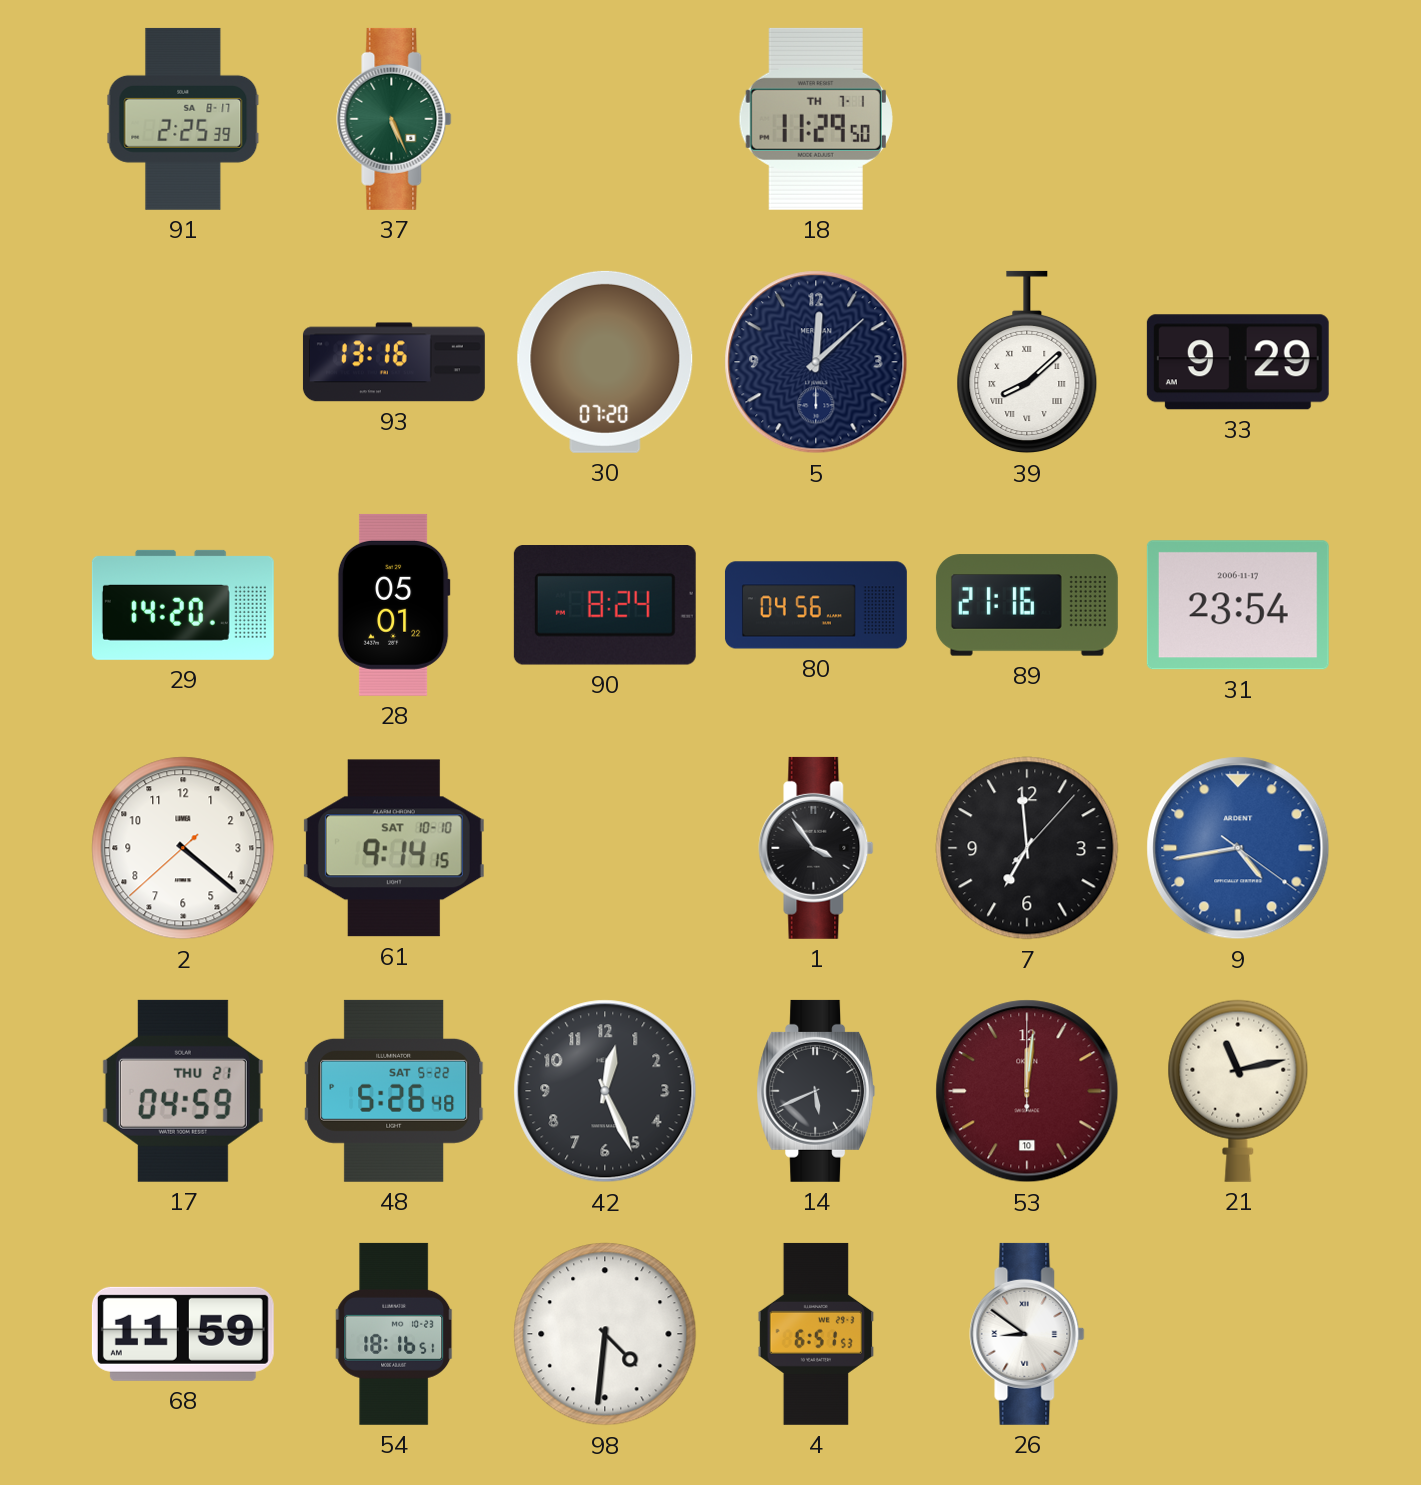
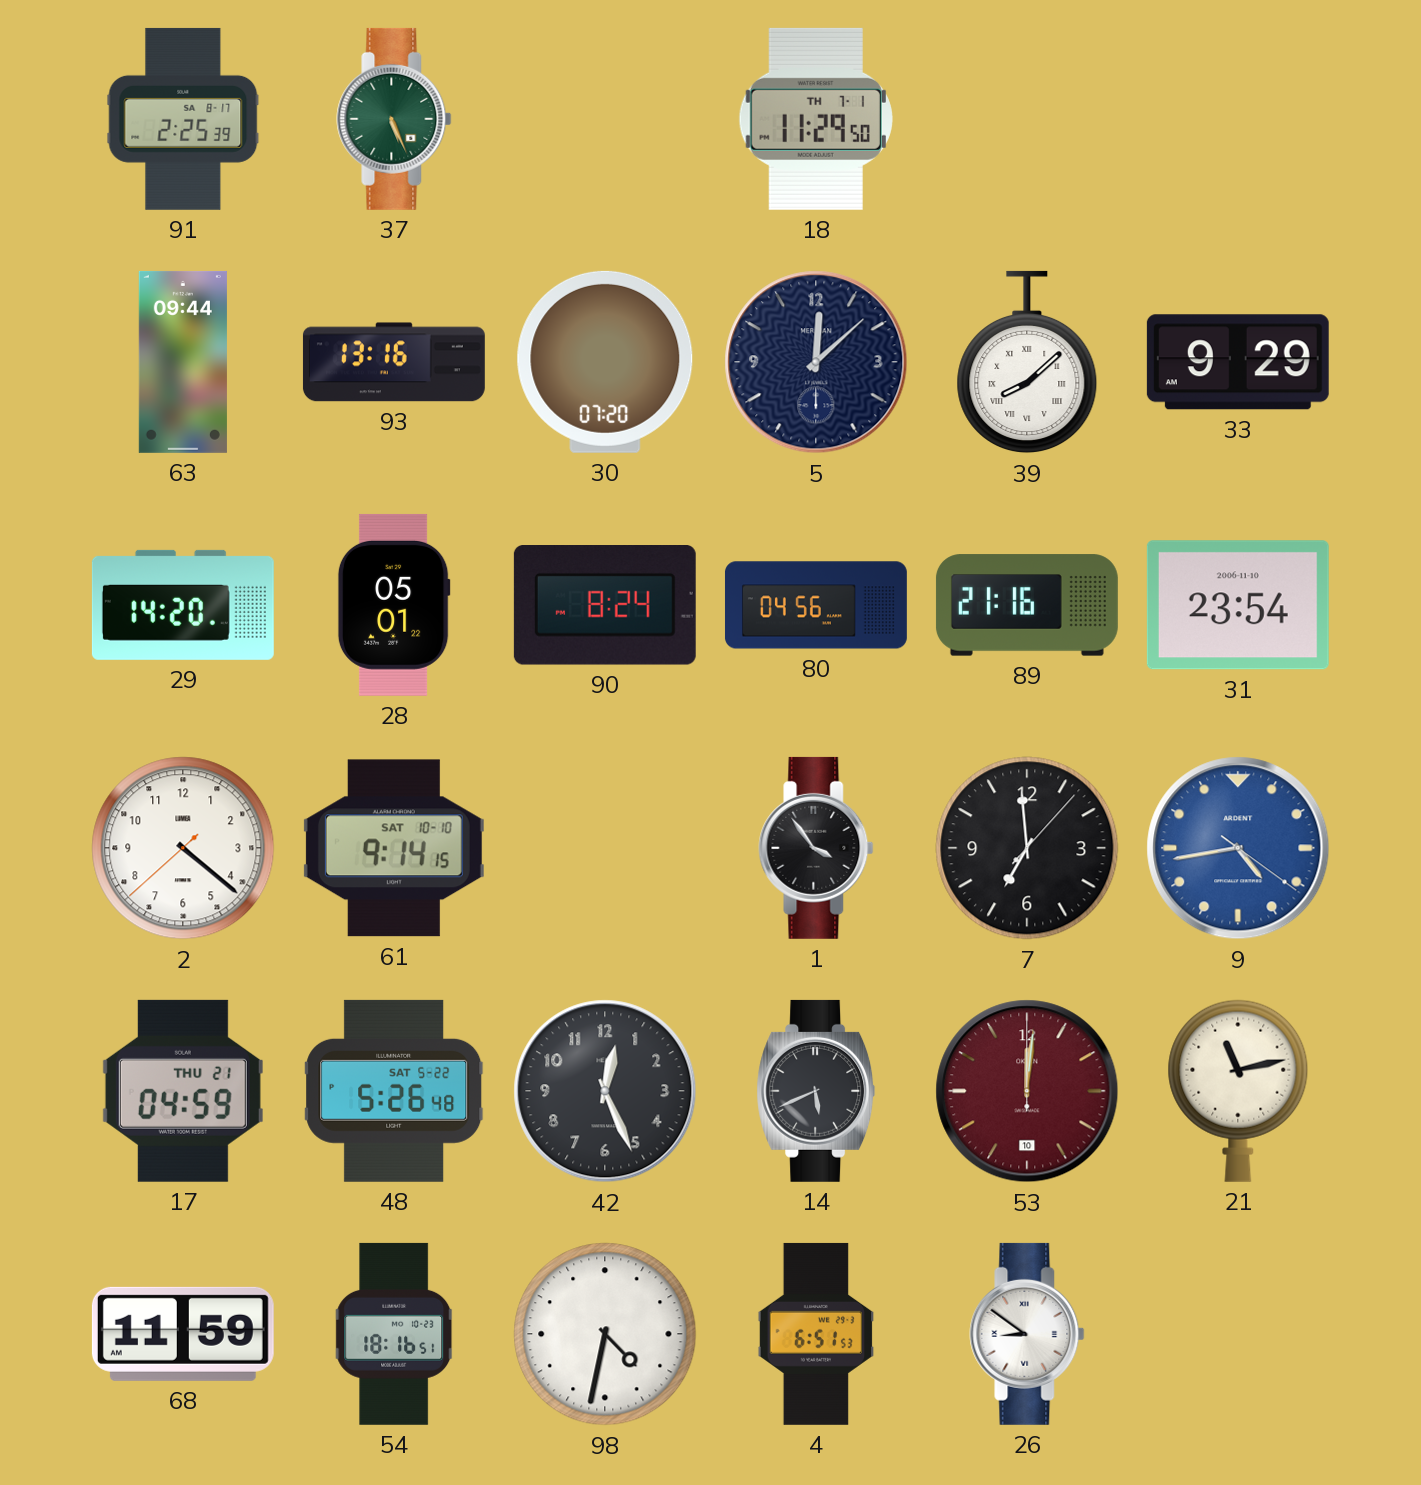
63: none -> 09:44 (183, 362)
31 date: 2006-11-17 -> 2006-11-10 (1238, 605)
98: 4:31 -> 4:32 (605, 1334)
